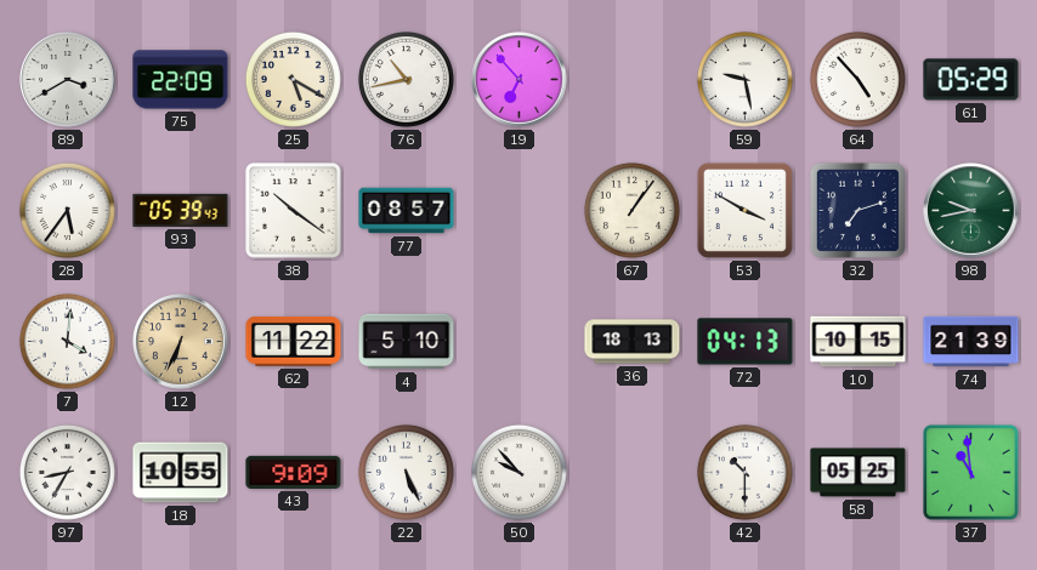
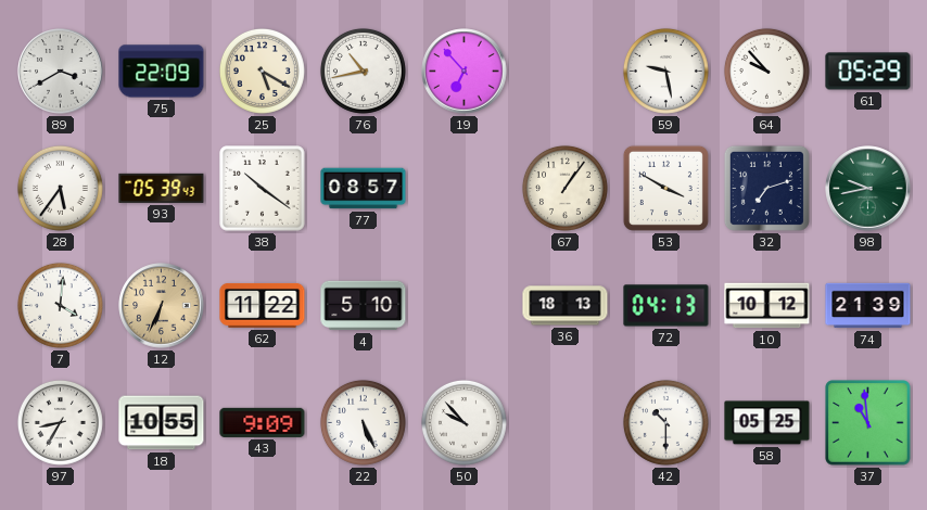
64: 4:53 -> 9:53 (766, 71)
10: 10:15 -> 10:12 (767, 306)
